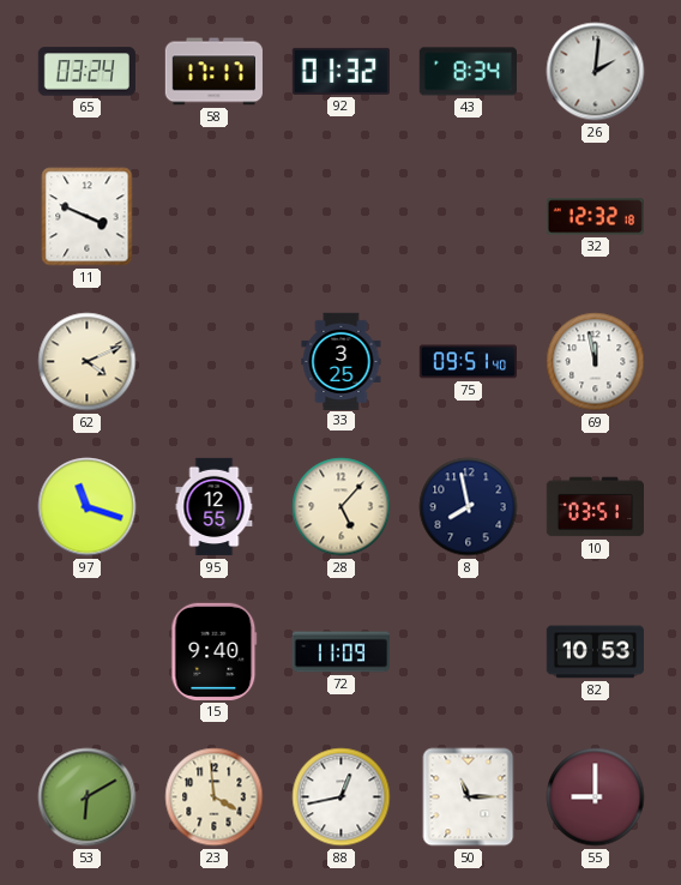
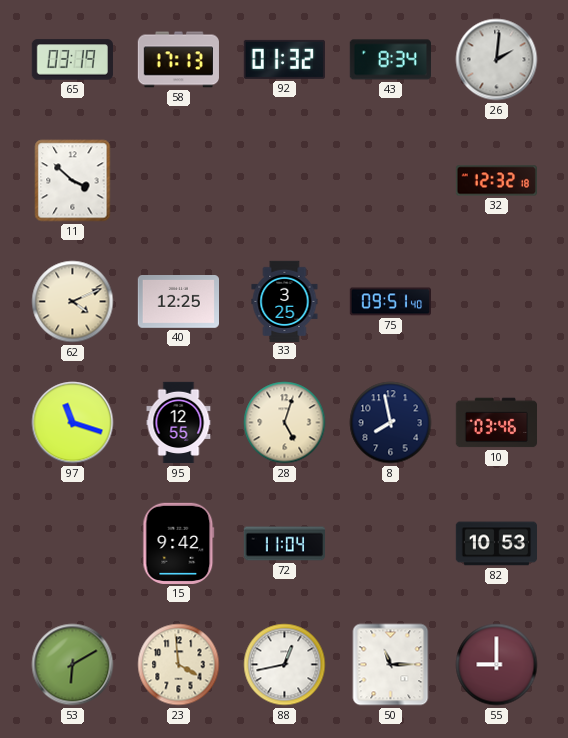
65: 03:24 -> 03:19 (72, 60)
58: 17:17 -> 17:13 (178, 60)
11: 3:49 -> 3:52 (73, 181)
40: none -> 12:25 (178, 302)
69: 11:58 -> none (596, 362)
28: 5:07 -> 5:03 (285, 423)
10: 03:51 -> 03:46 (496, 423)
15: 9:40 -> 9:42 (179, 543)
72: 11:09 -> 11:04 (284, 544)
